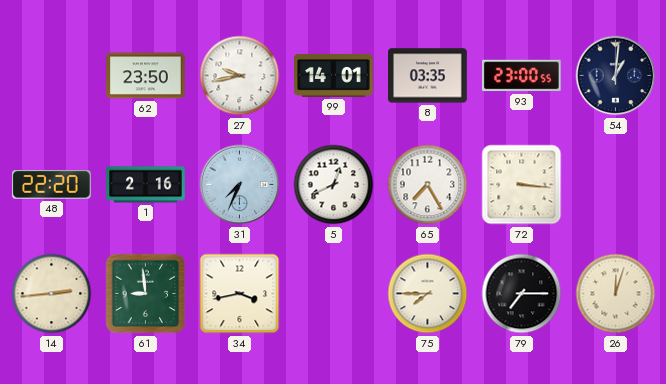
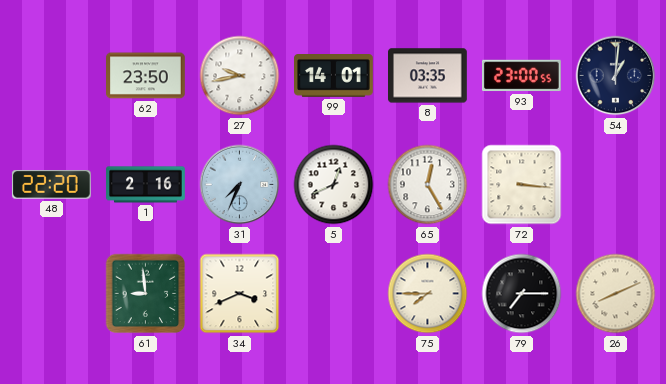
65: 7:25 -> 12:25 (428, 185)
14: 2:44 -> none (52, 294)
34: 3:43 -> 3:41 (240, 294)
26: 12:03 -> 8:11 (616, 294)
